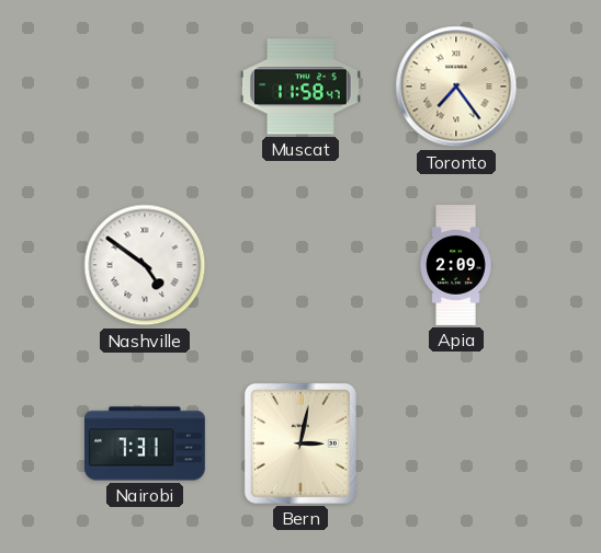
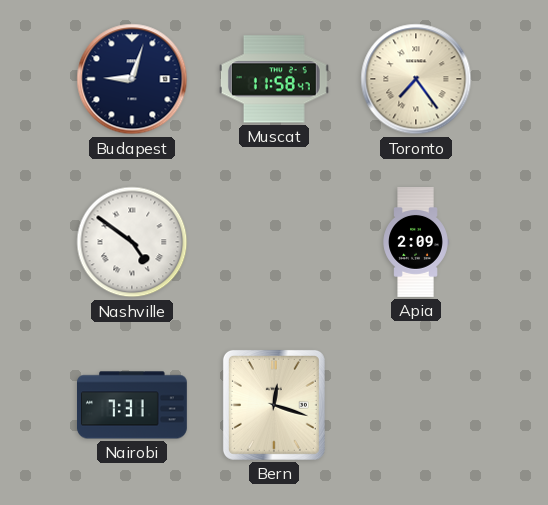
Budapest: none -> 9:03 (132, 79)
Bern: 3:02 -> 12:18 (274, 405)
